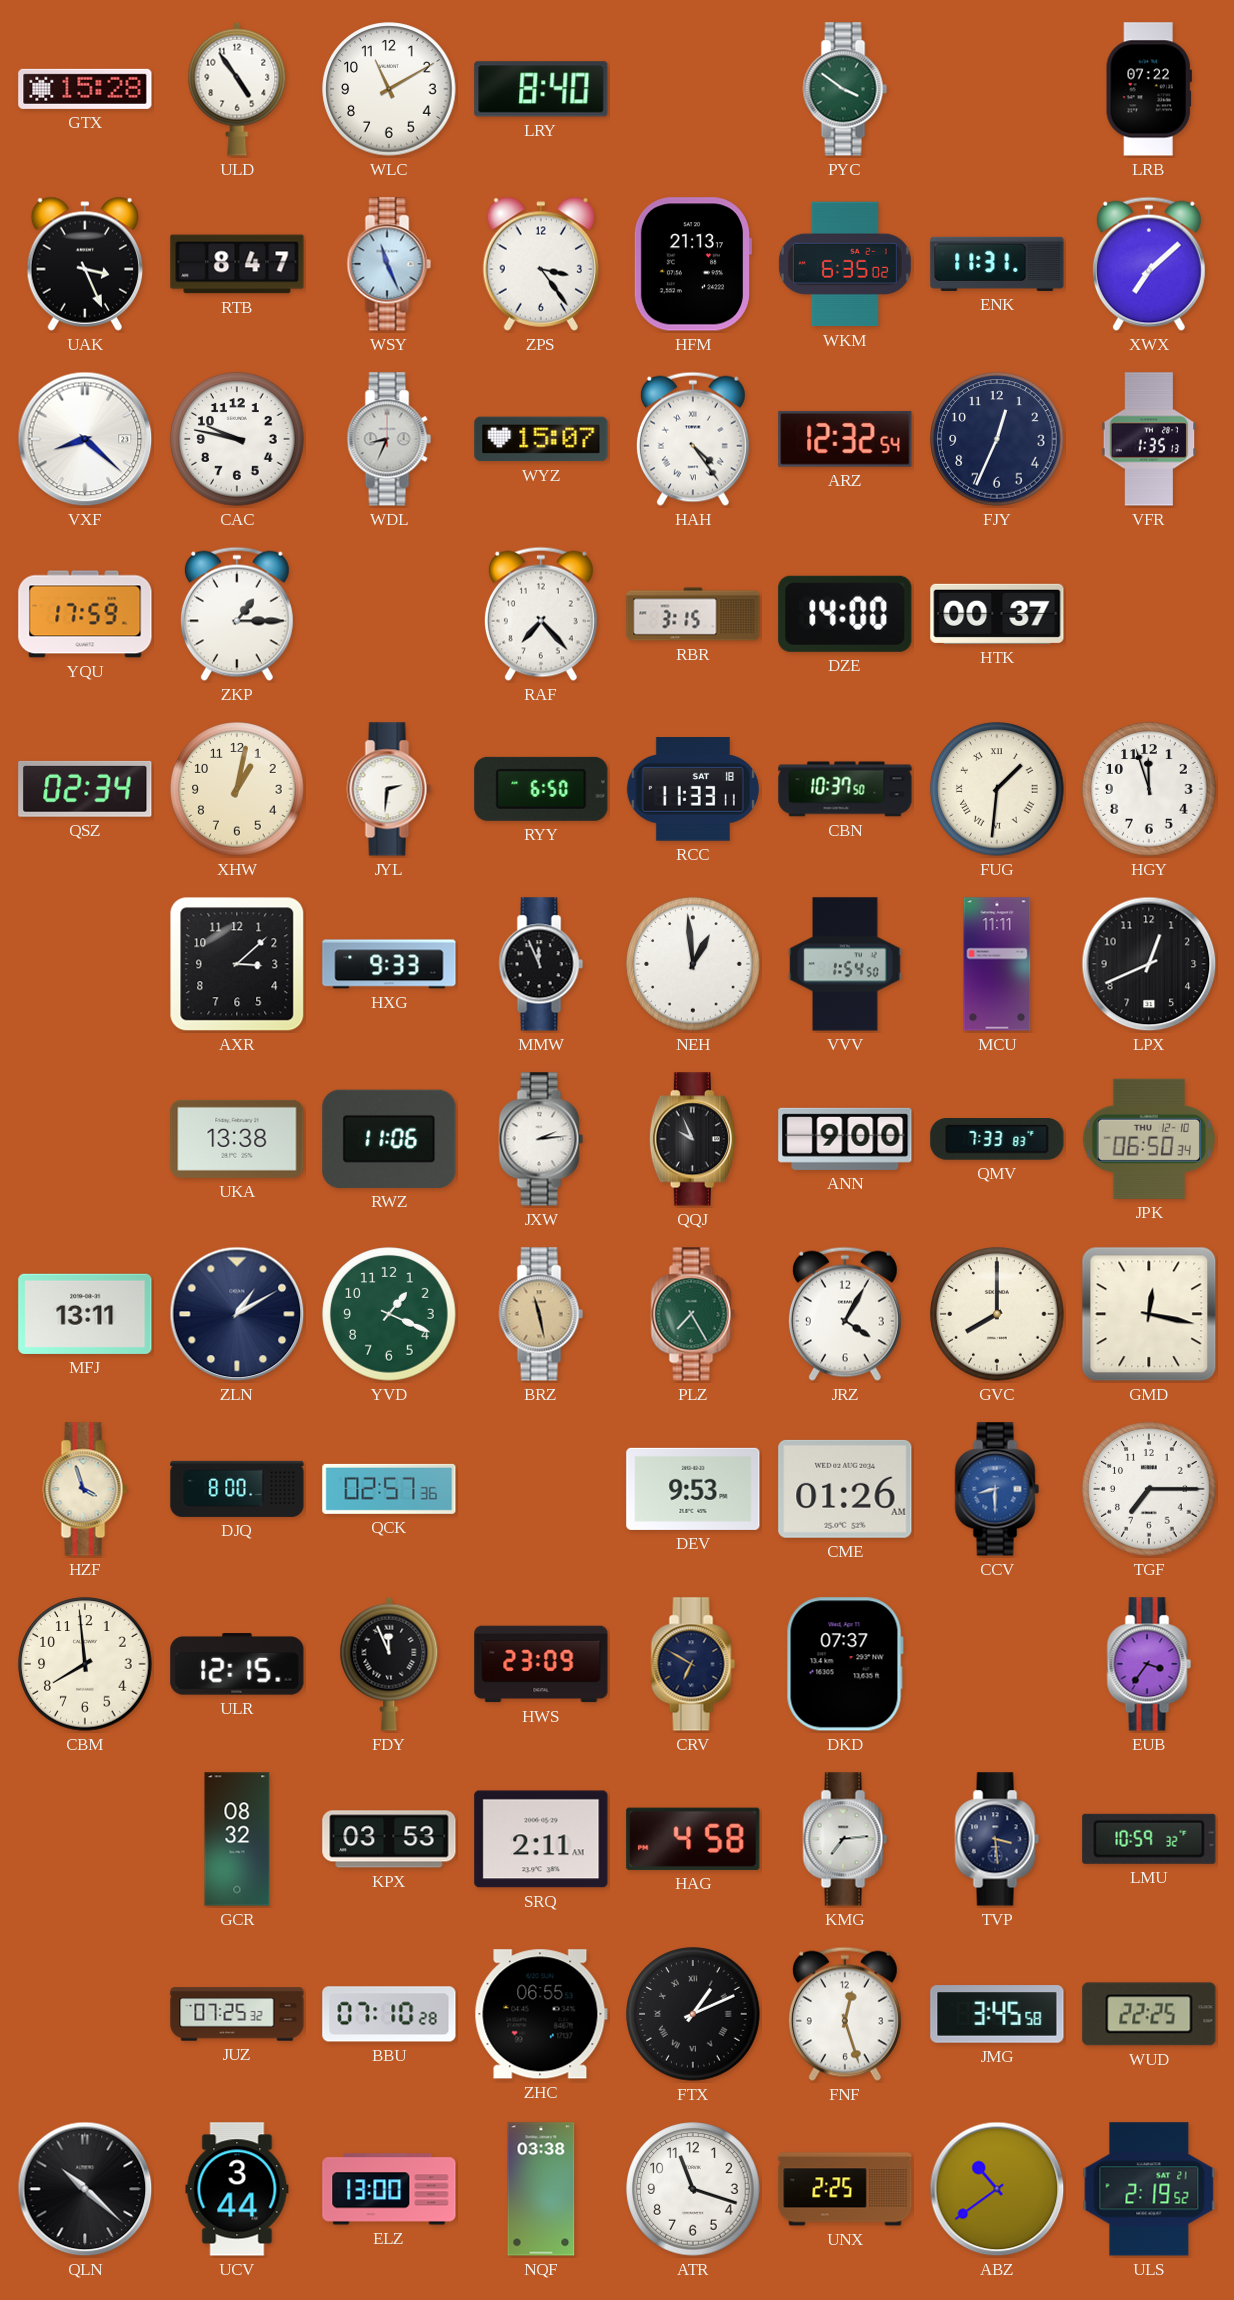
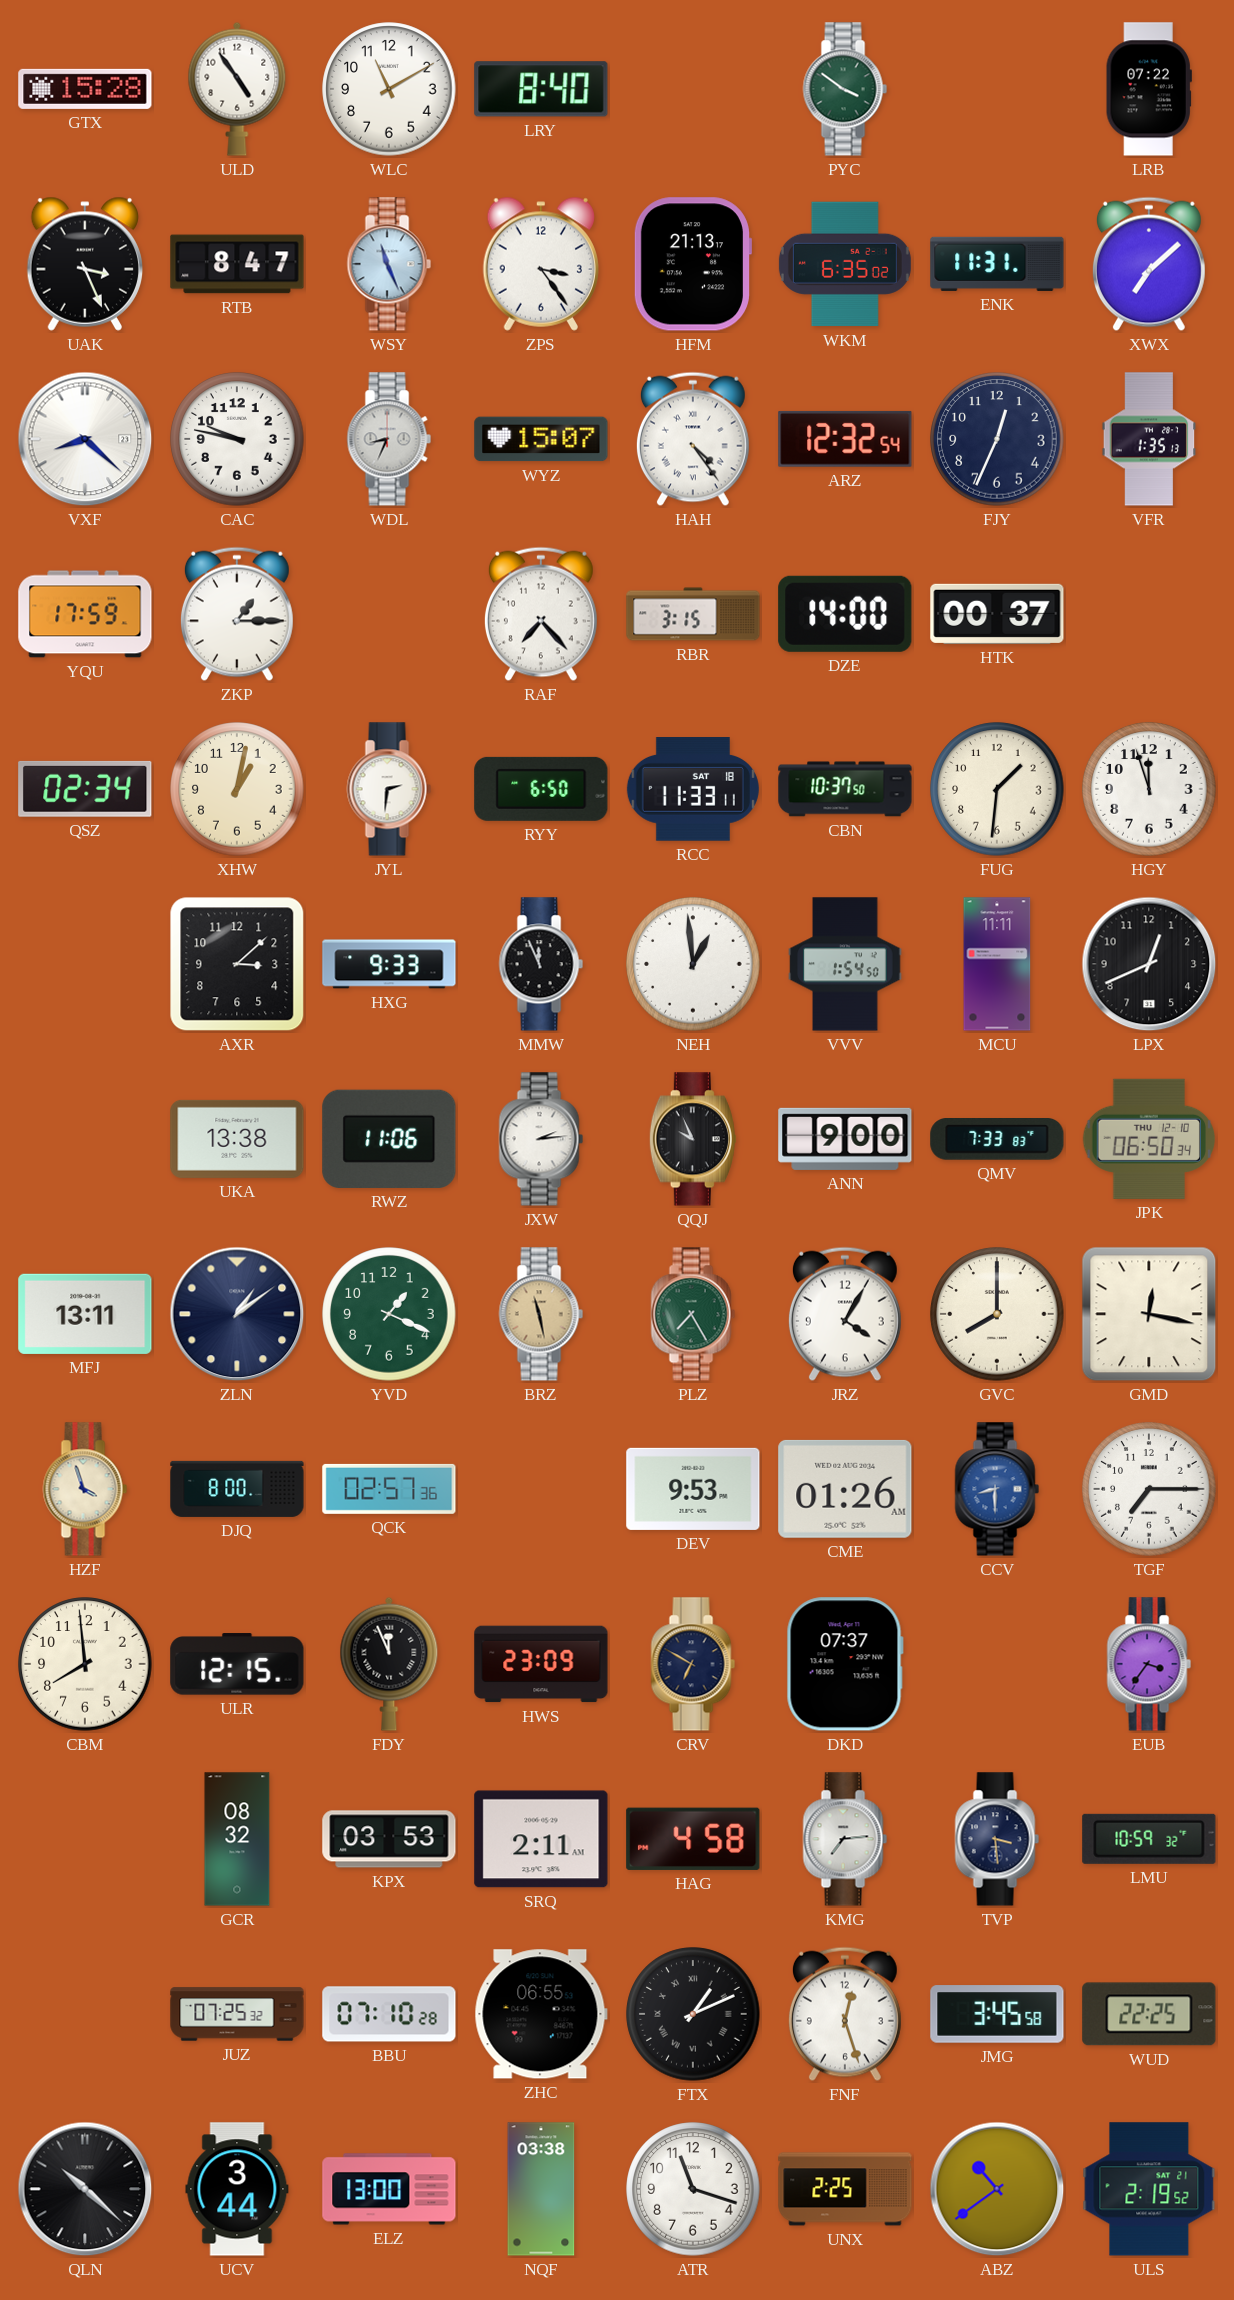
FUG numerals: Roman -> Arabic (997, 789)
ZLN: 1:10 -> 1:09 (237, 1314)
